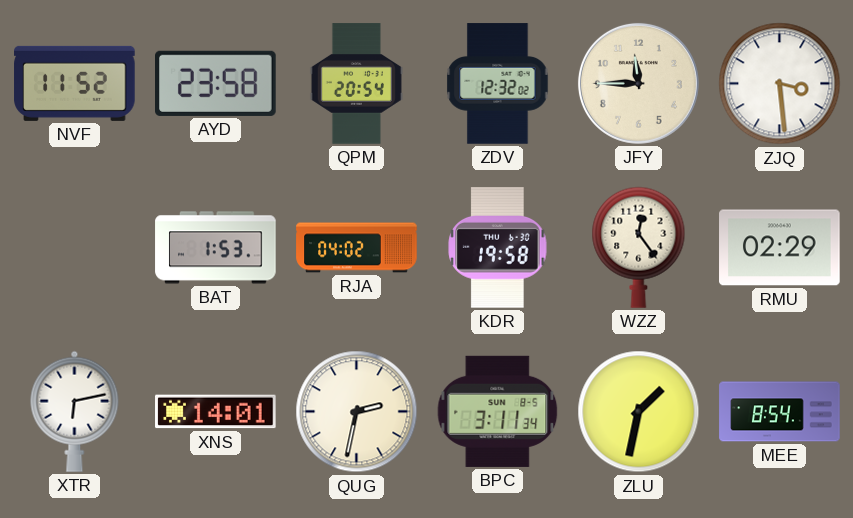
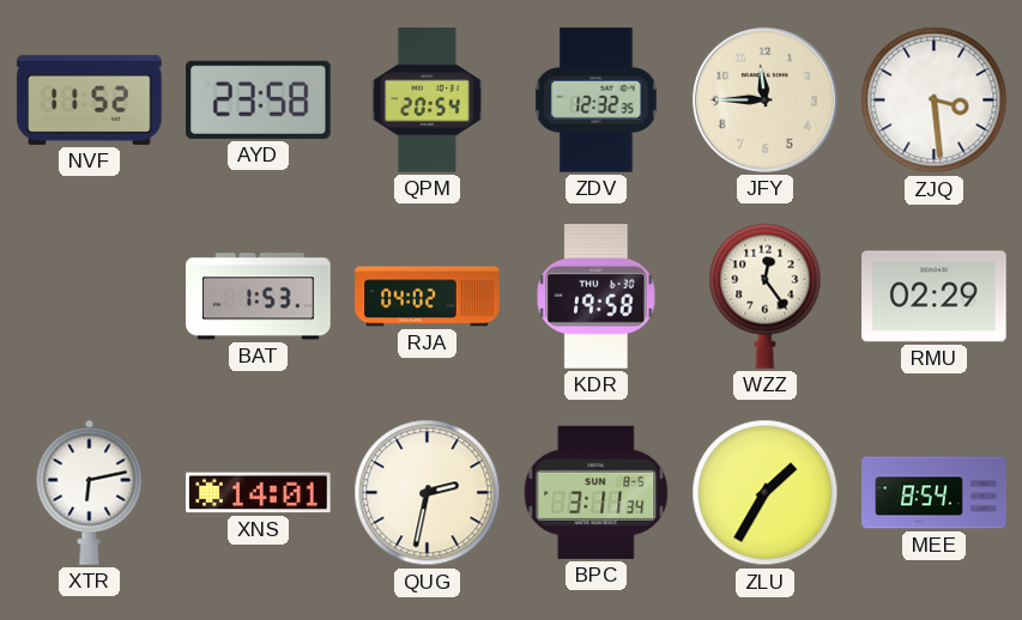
ZDV: 12:32:02 -> 12:32:35 (597, 101)
ZLU: 1:32 -> 1:35 (766, 493)
